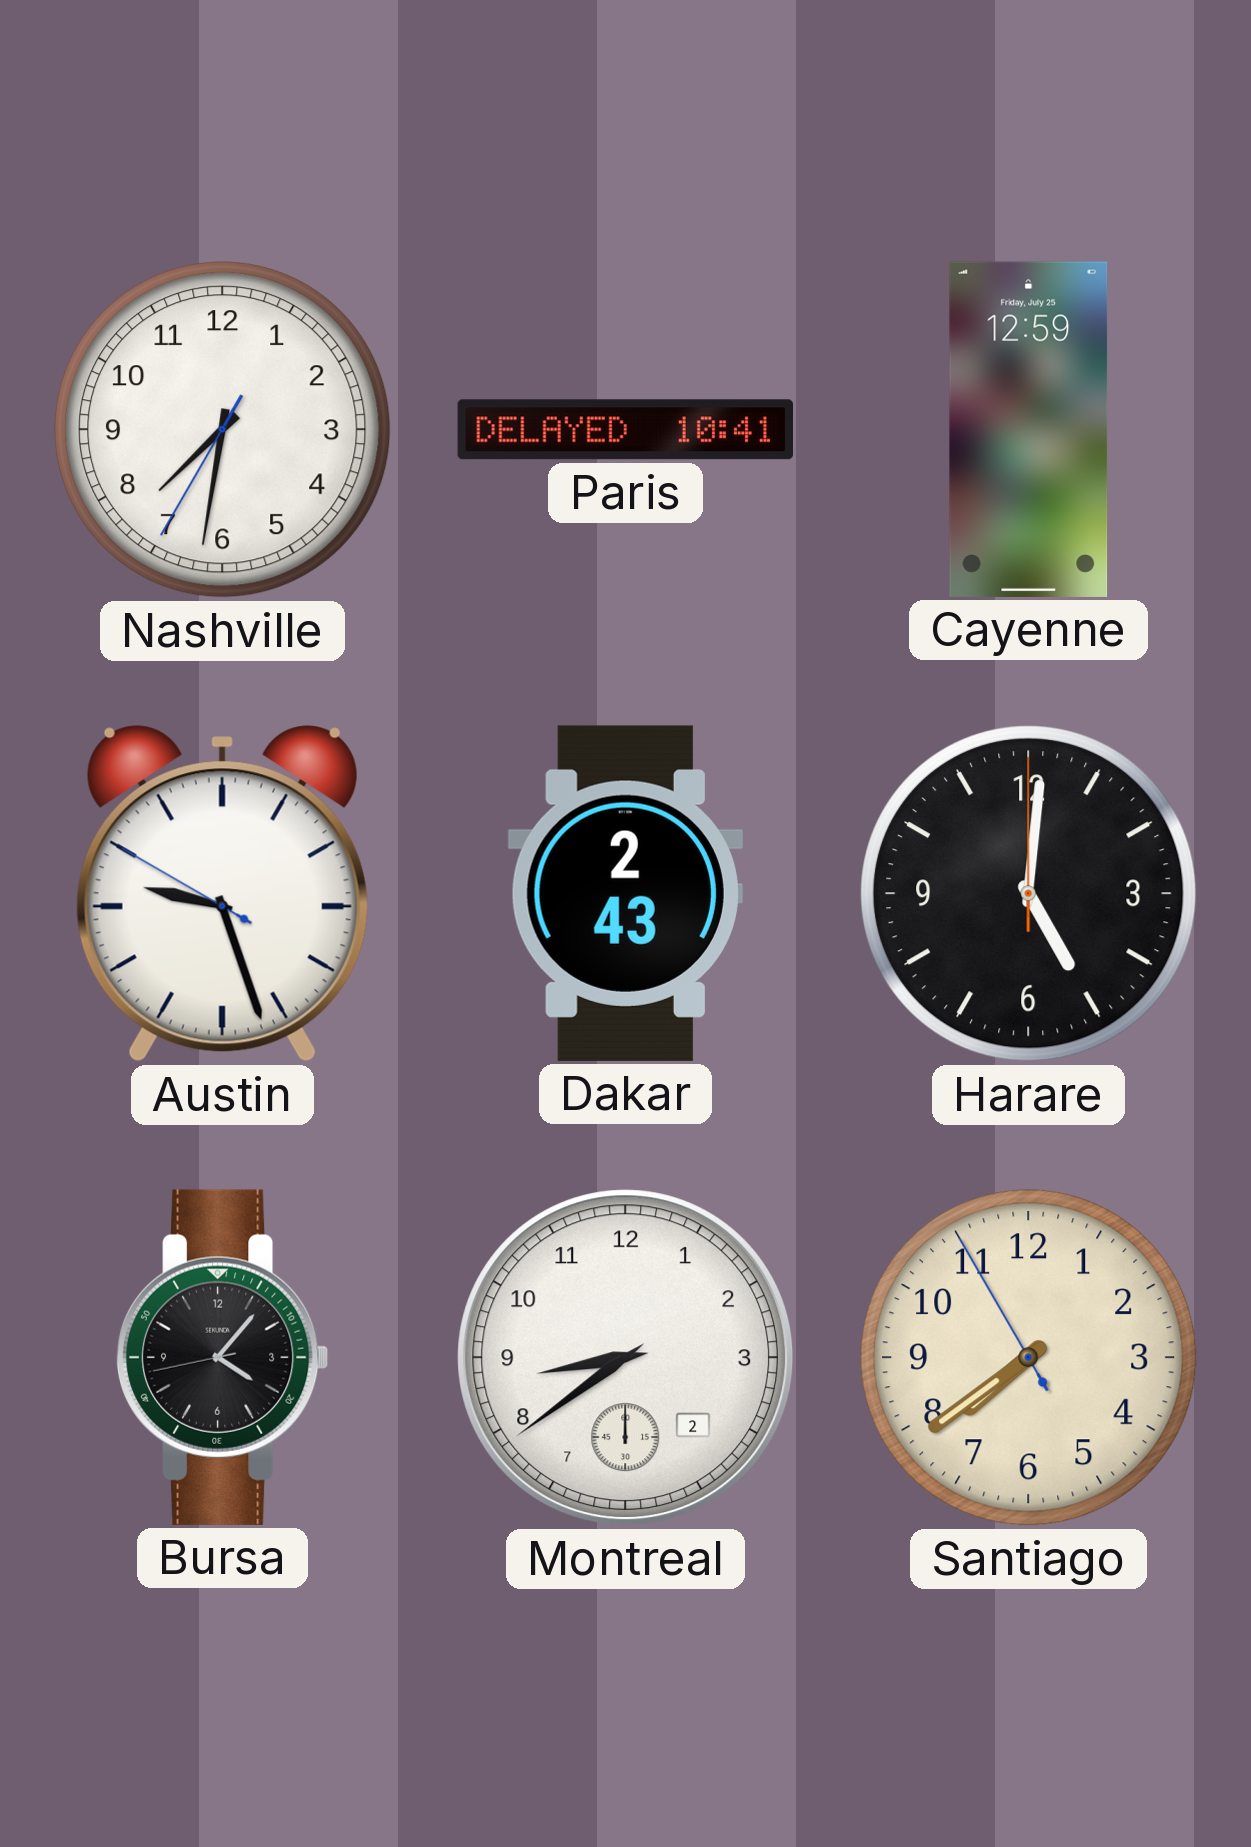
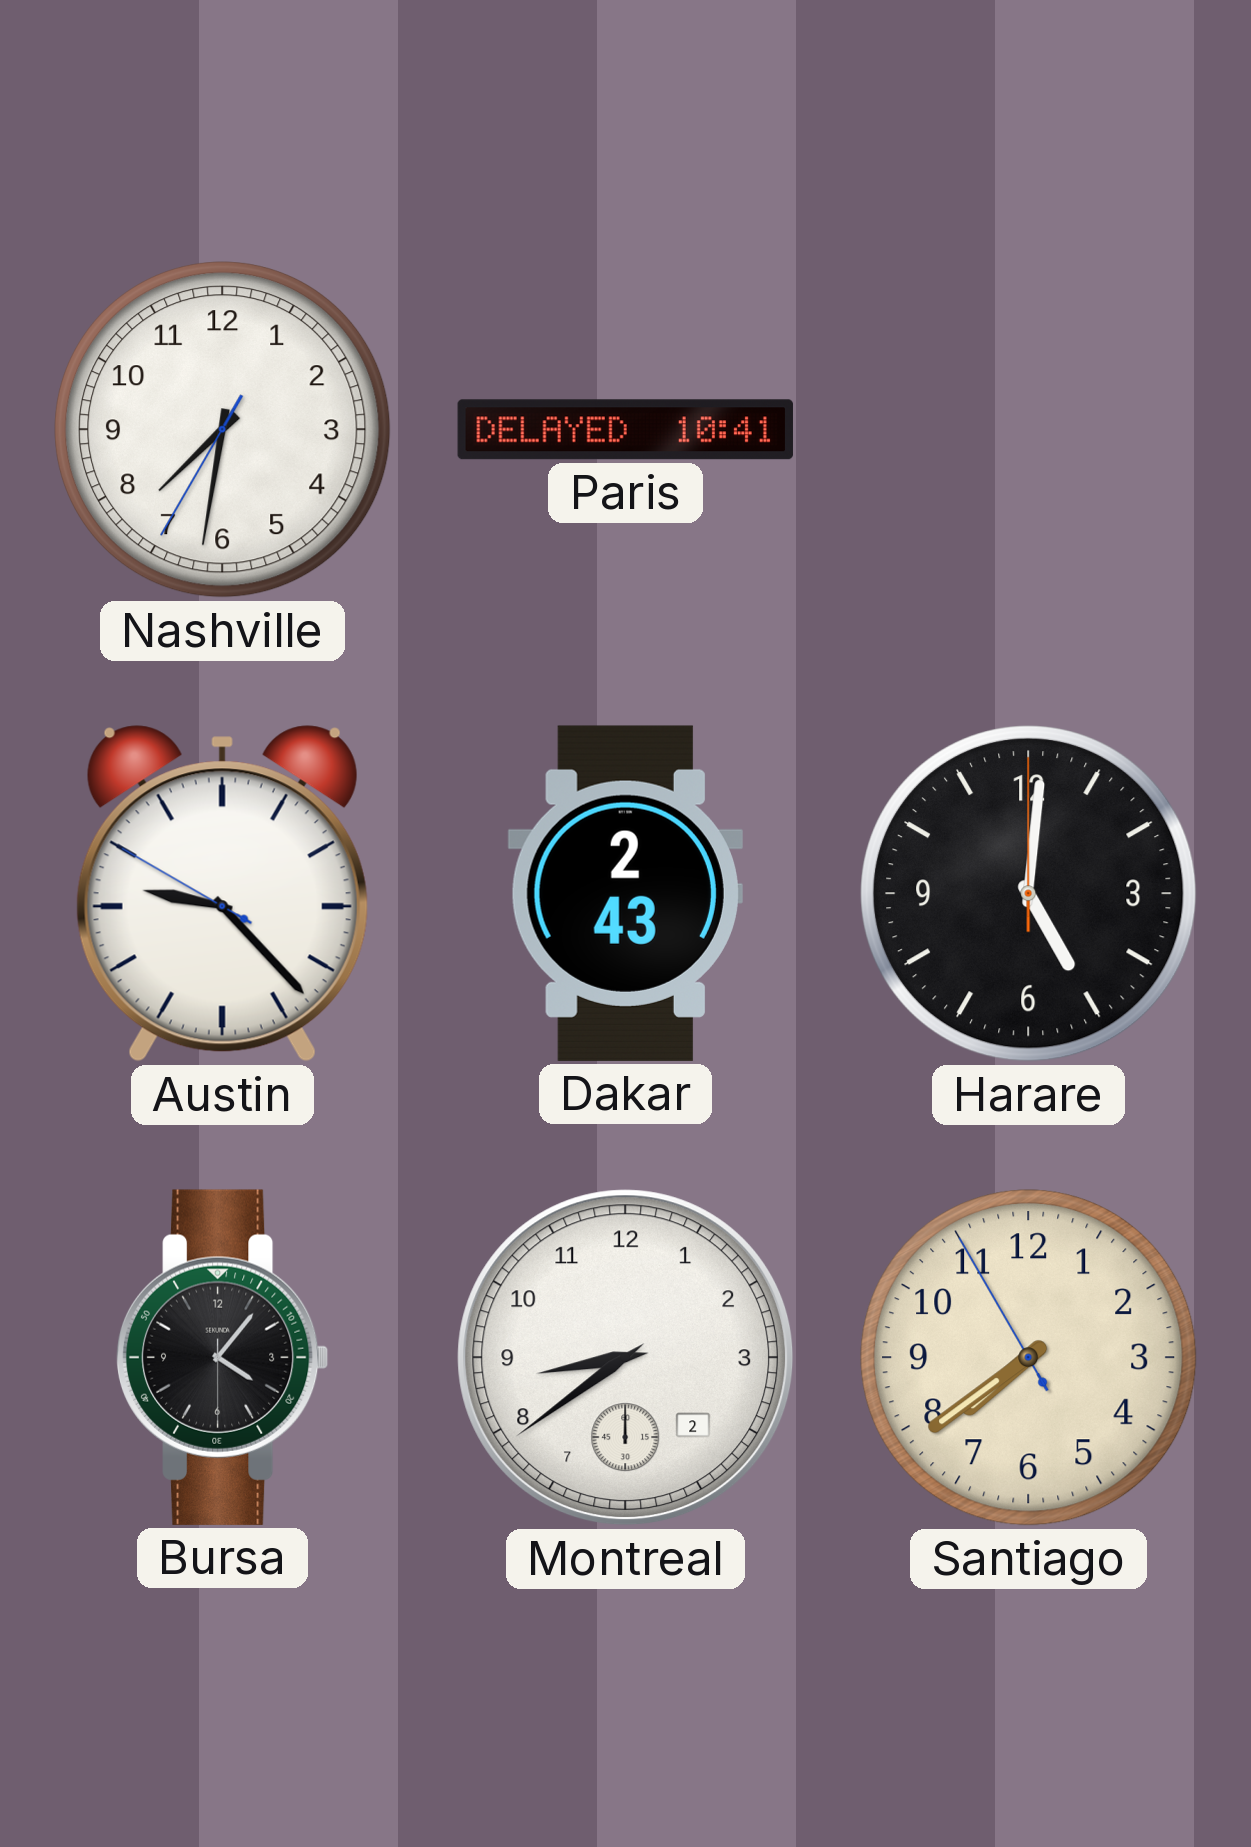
Cayenne: 12:59 -> none (1029, 429)
Austin: 9:26 -> 9:22 (222, 894)
Bursa: 4:06:43 -> 4:06:30 (222, 1357)
